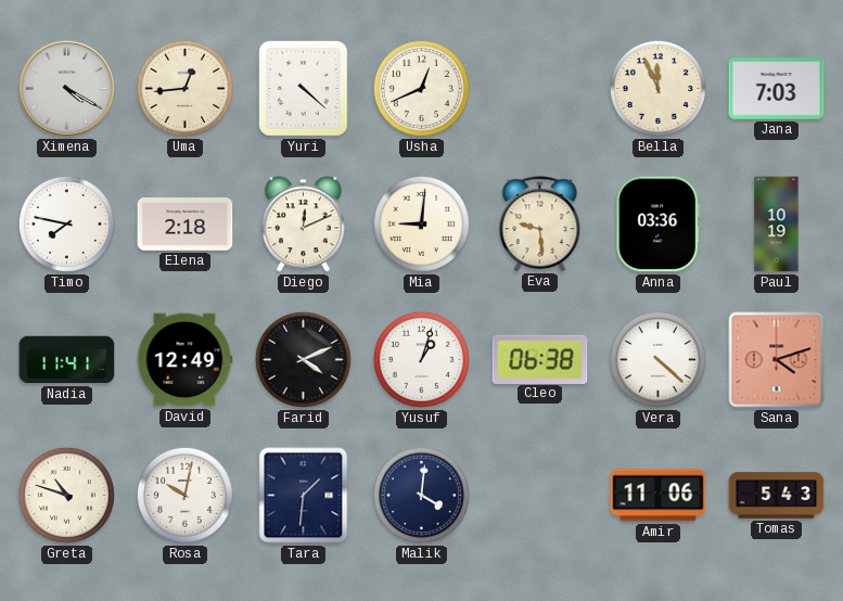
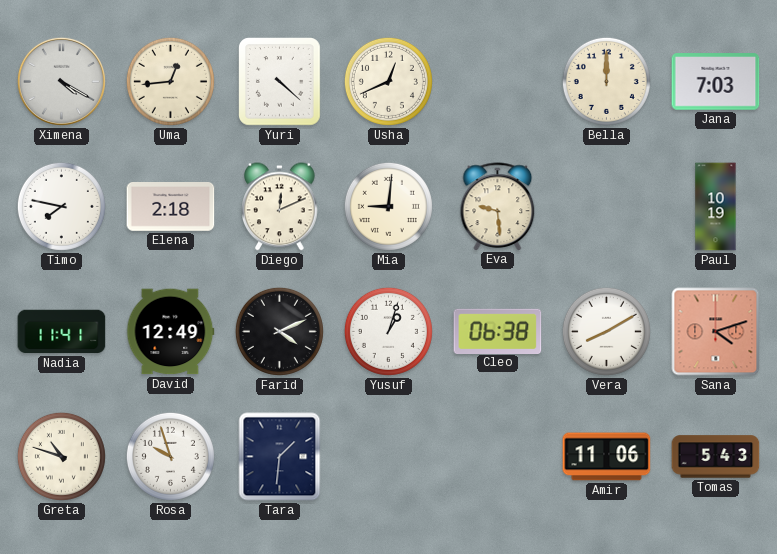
Bella: 11:56 -> 12:00 (606, 81)
Anna: 03:36 -> none (659, 225)
Vera: 4:22 -> 8:10 (606, 331)
Rosa: 10:02 -> 9:57 (170, 456)
Malik: 4:01 -> none (421, 495)
